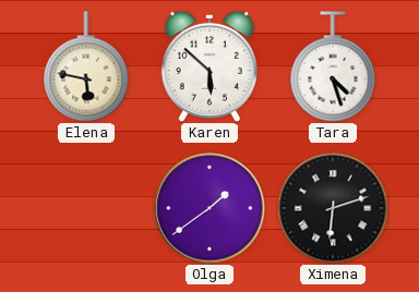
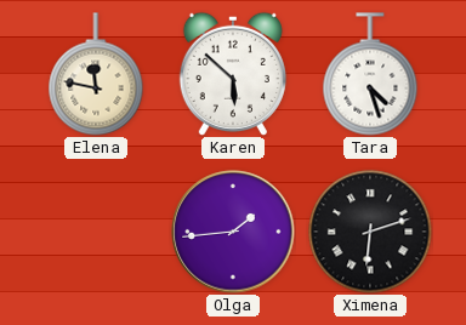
Elena: 5:47 -> 11:47 (96, 74)
Olga: 1:39 -> 1:44 (233, 232)
